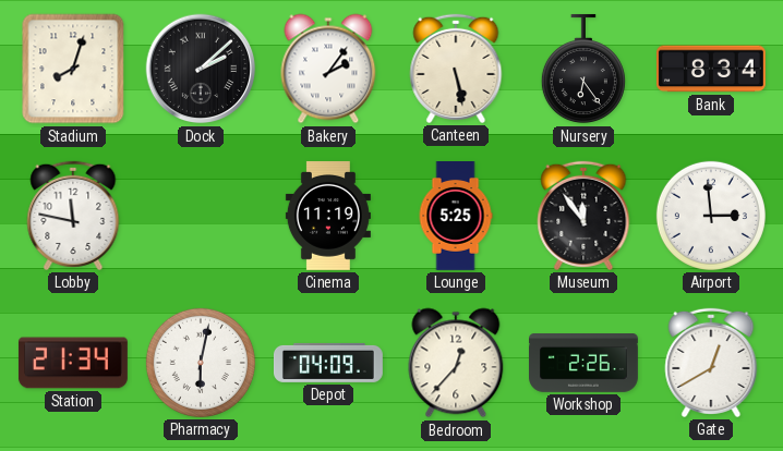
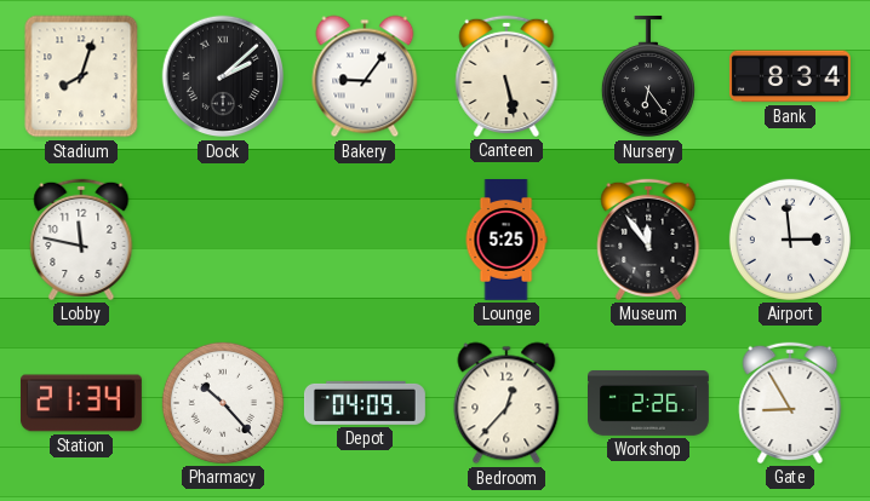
Bakery: 2:06 -> 9:06 (365, 76)
Cinema: 11:19 -> none (328, 216)
Pharmacy: 6:02 -> 10:23 (223, 403)
Gate: 12:40 -> 8:55 (790, 403)
